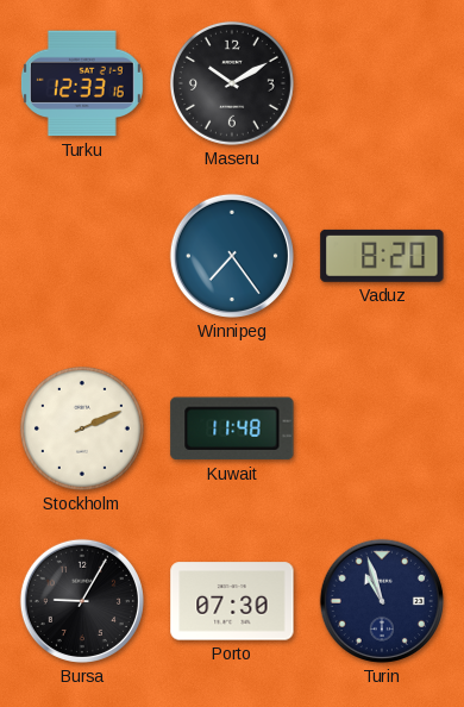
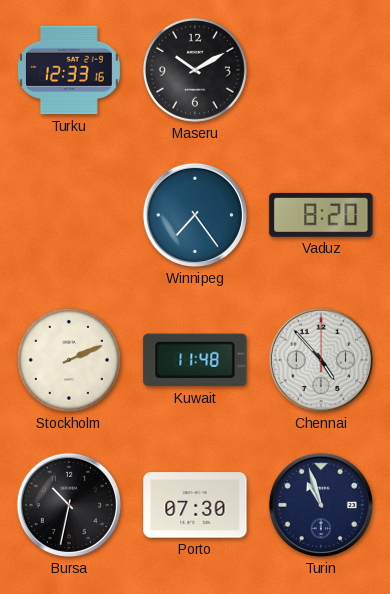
Chennai: none -> 4:53 (321, 360)
Bursa: 9:05 -> 10:32 (69, 505)
